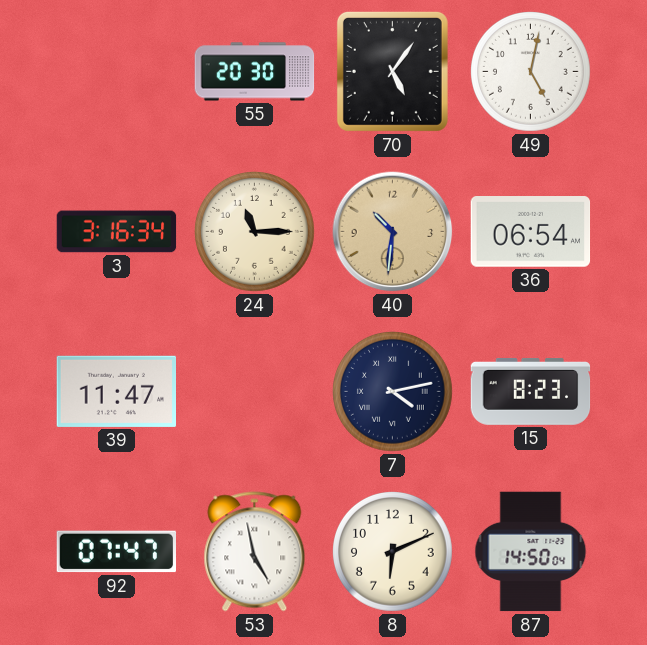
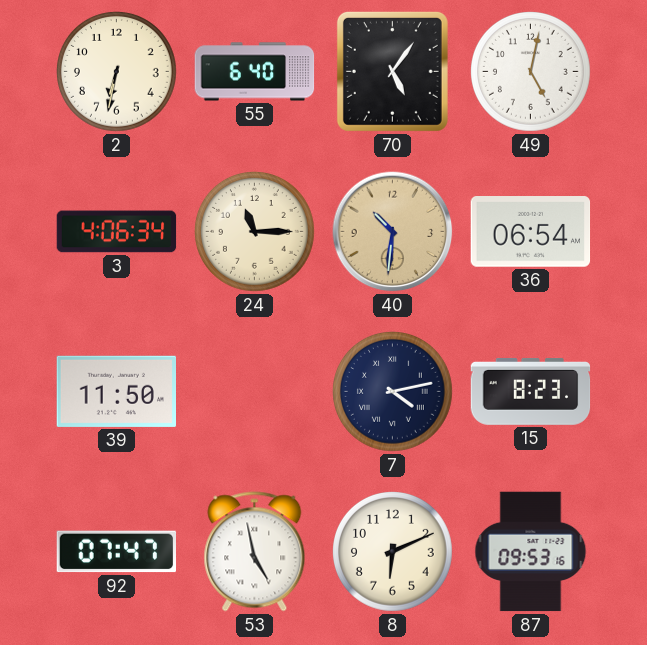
2: none -> 6:32 (117, 72)
55: 20:30 -> 6:40 (255, 72)
3: 3:16 -> 4:06 (117, 232)
39: 11:47 -> 11:50 (116, 391)
87: 14:50 -> 09:53 (531, 552)
